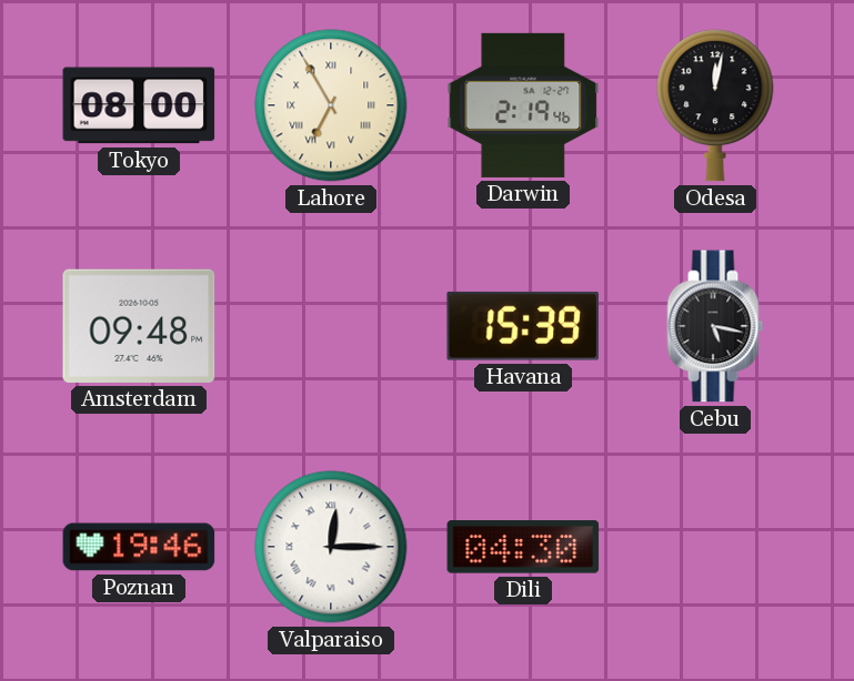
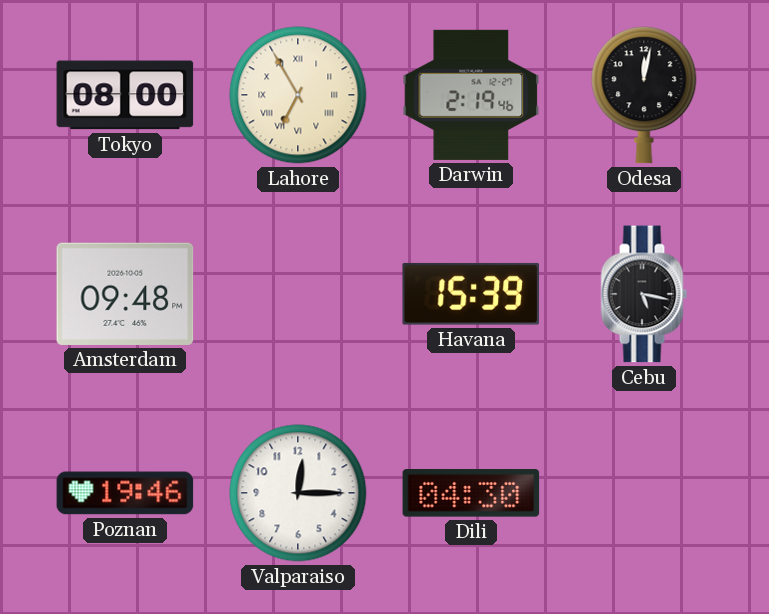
Valparaiso numerals: Roman -> Arabic (298, 493)
